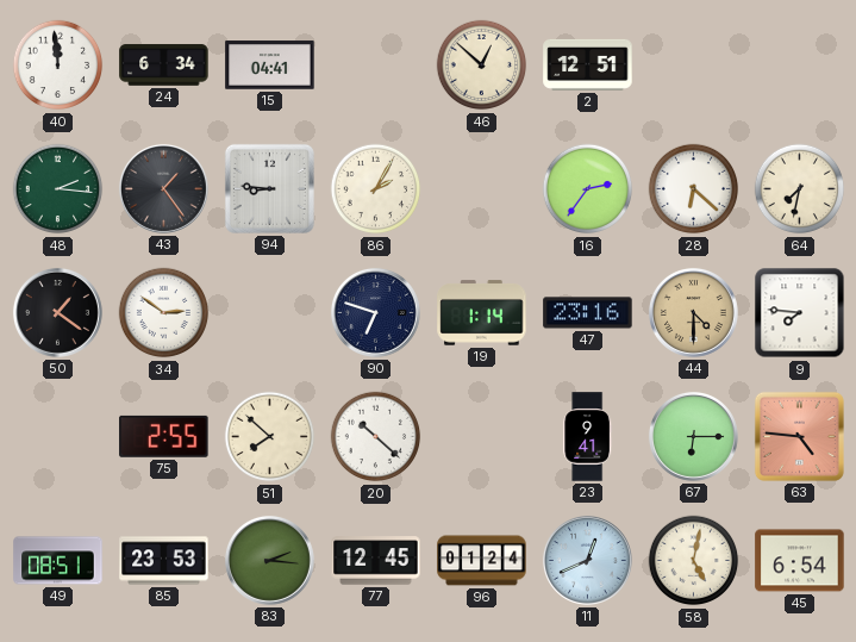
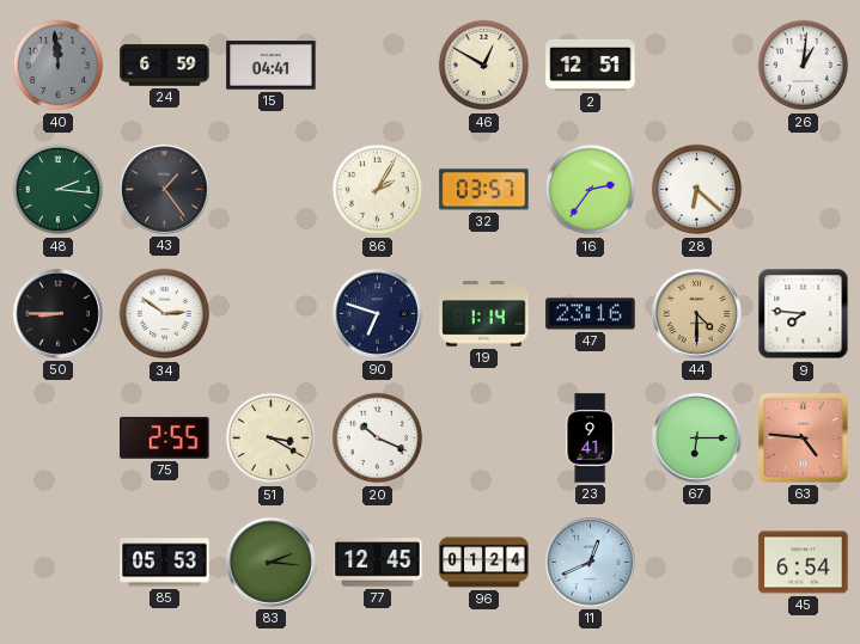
40 dial: white -> grey (59, 66)
24: 6:34 -> 6:59 (165, 66)
46: 12:52 -> 12:50 (484, 66)
26: none -> 1:01 (804, 66)
94: 8:46 -> none (269, 188)
32: none -> 03:57 (484, 190)
64: 7:32 -> none (800, 189)
50: 1:21 -> 8:45 (57, 313)
51: 7:52 -> 3:20 (272, 438)
20: 10:22 -> 10:19 (378, 438)
49: 08:51 -> none (58, 561)
85: 23:53 -> 05:53 (165, 563)
58: 5:02 -> none (694, 561)
